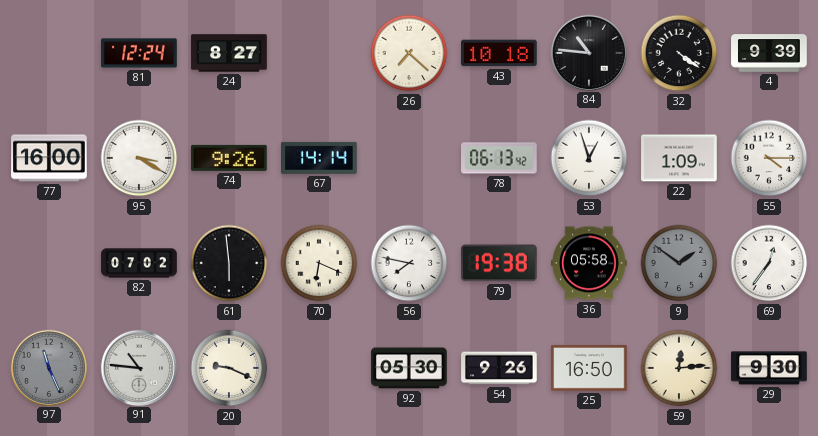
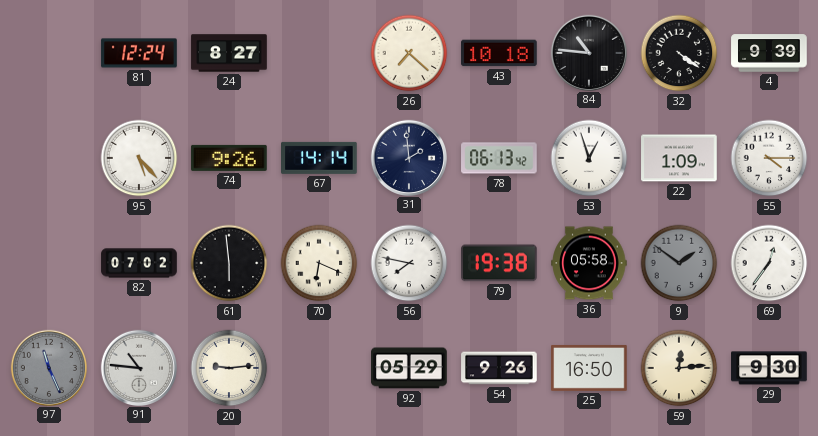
77: 16:00 -> none (49, 158)
95: 3:20 -> 5:23 (139, 158)
31: none -> 1:59 (408, 157)
20: 9:19 -> 9:14 (229, 368)
92: 05:30 -> 05:29 (409, 368)
